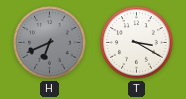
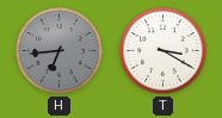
H: 6:41 -> 6:44 (60, 51)
